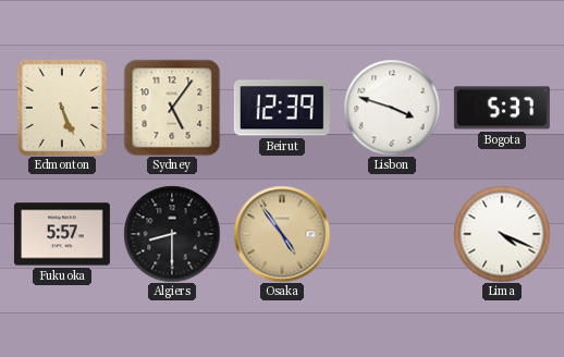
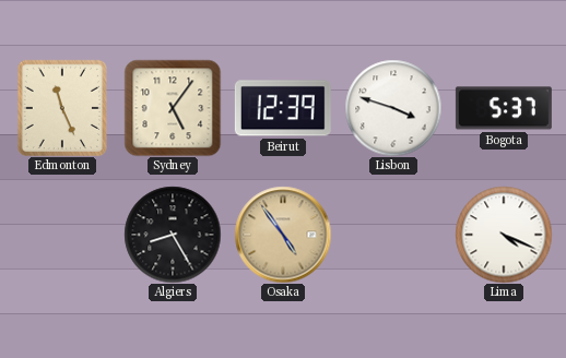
Edmonton: 5:26 -> 11:26 (62, 107)
Fukuoka: 5:57 -> none (62, 234)
Algiers: 8:30 -> 8:25 (173, 235)
